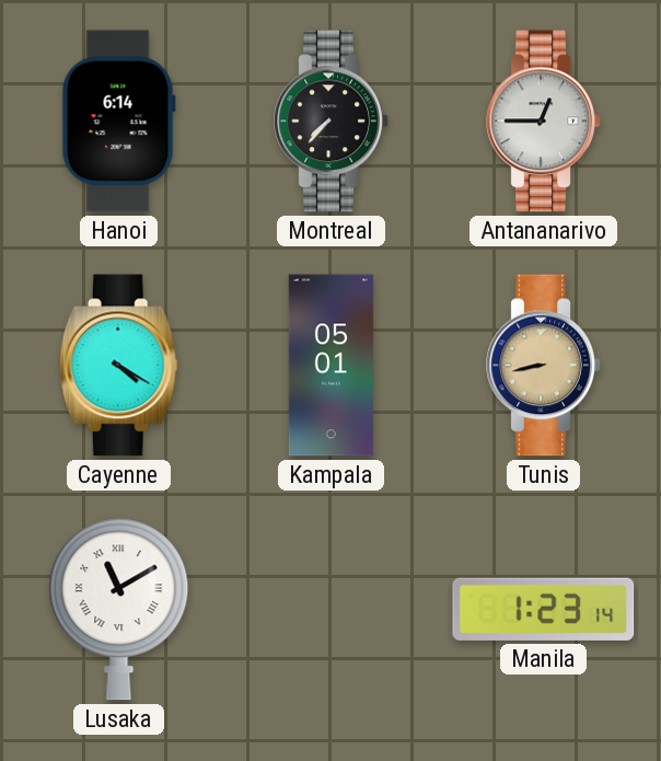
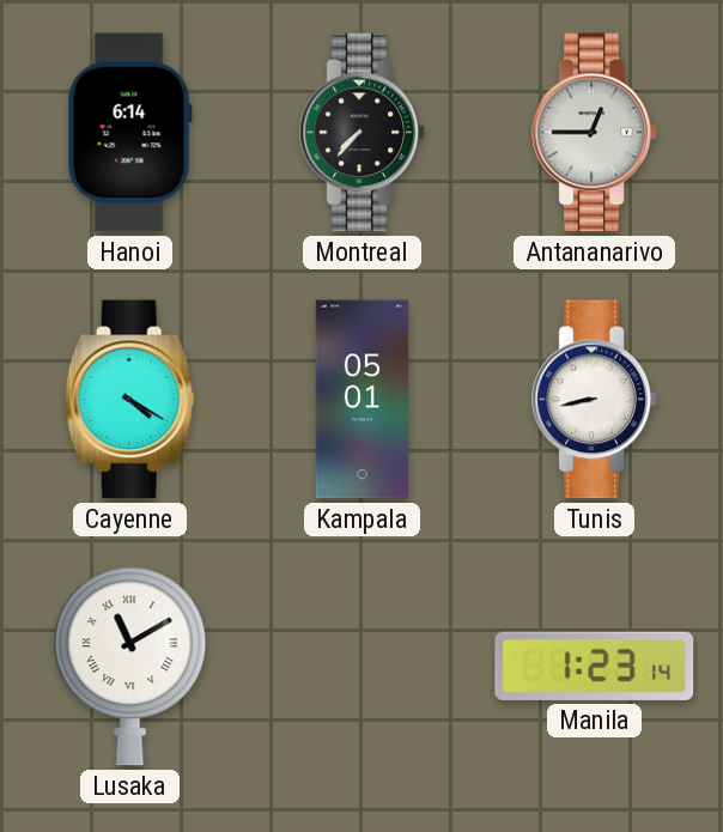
Tunis dial: champagne -> white (595, 400)
